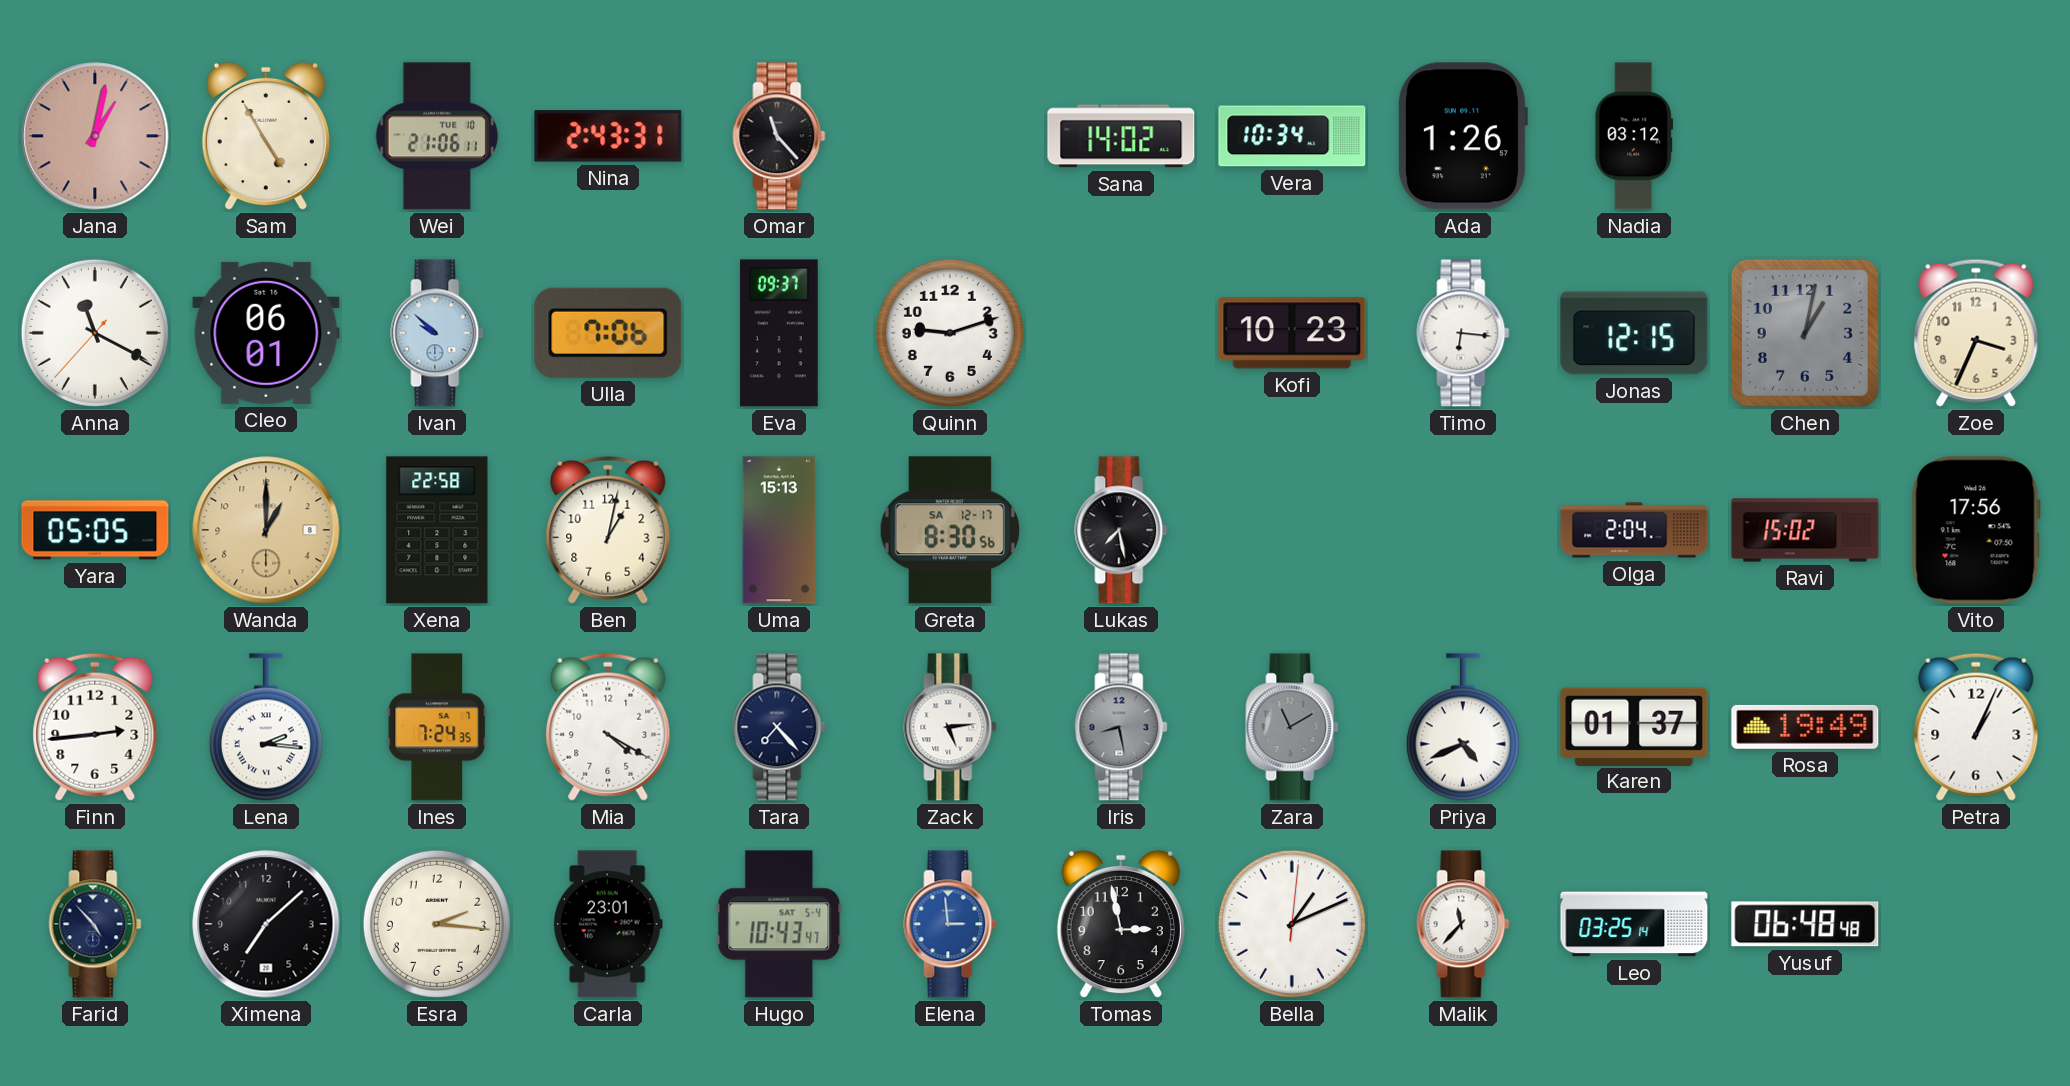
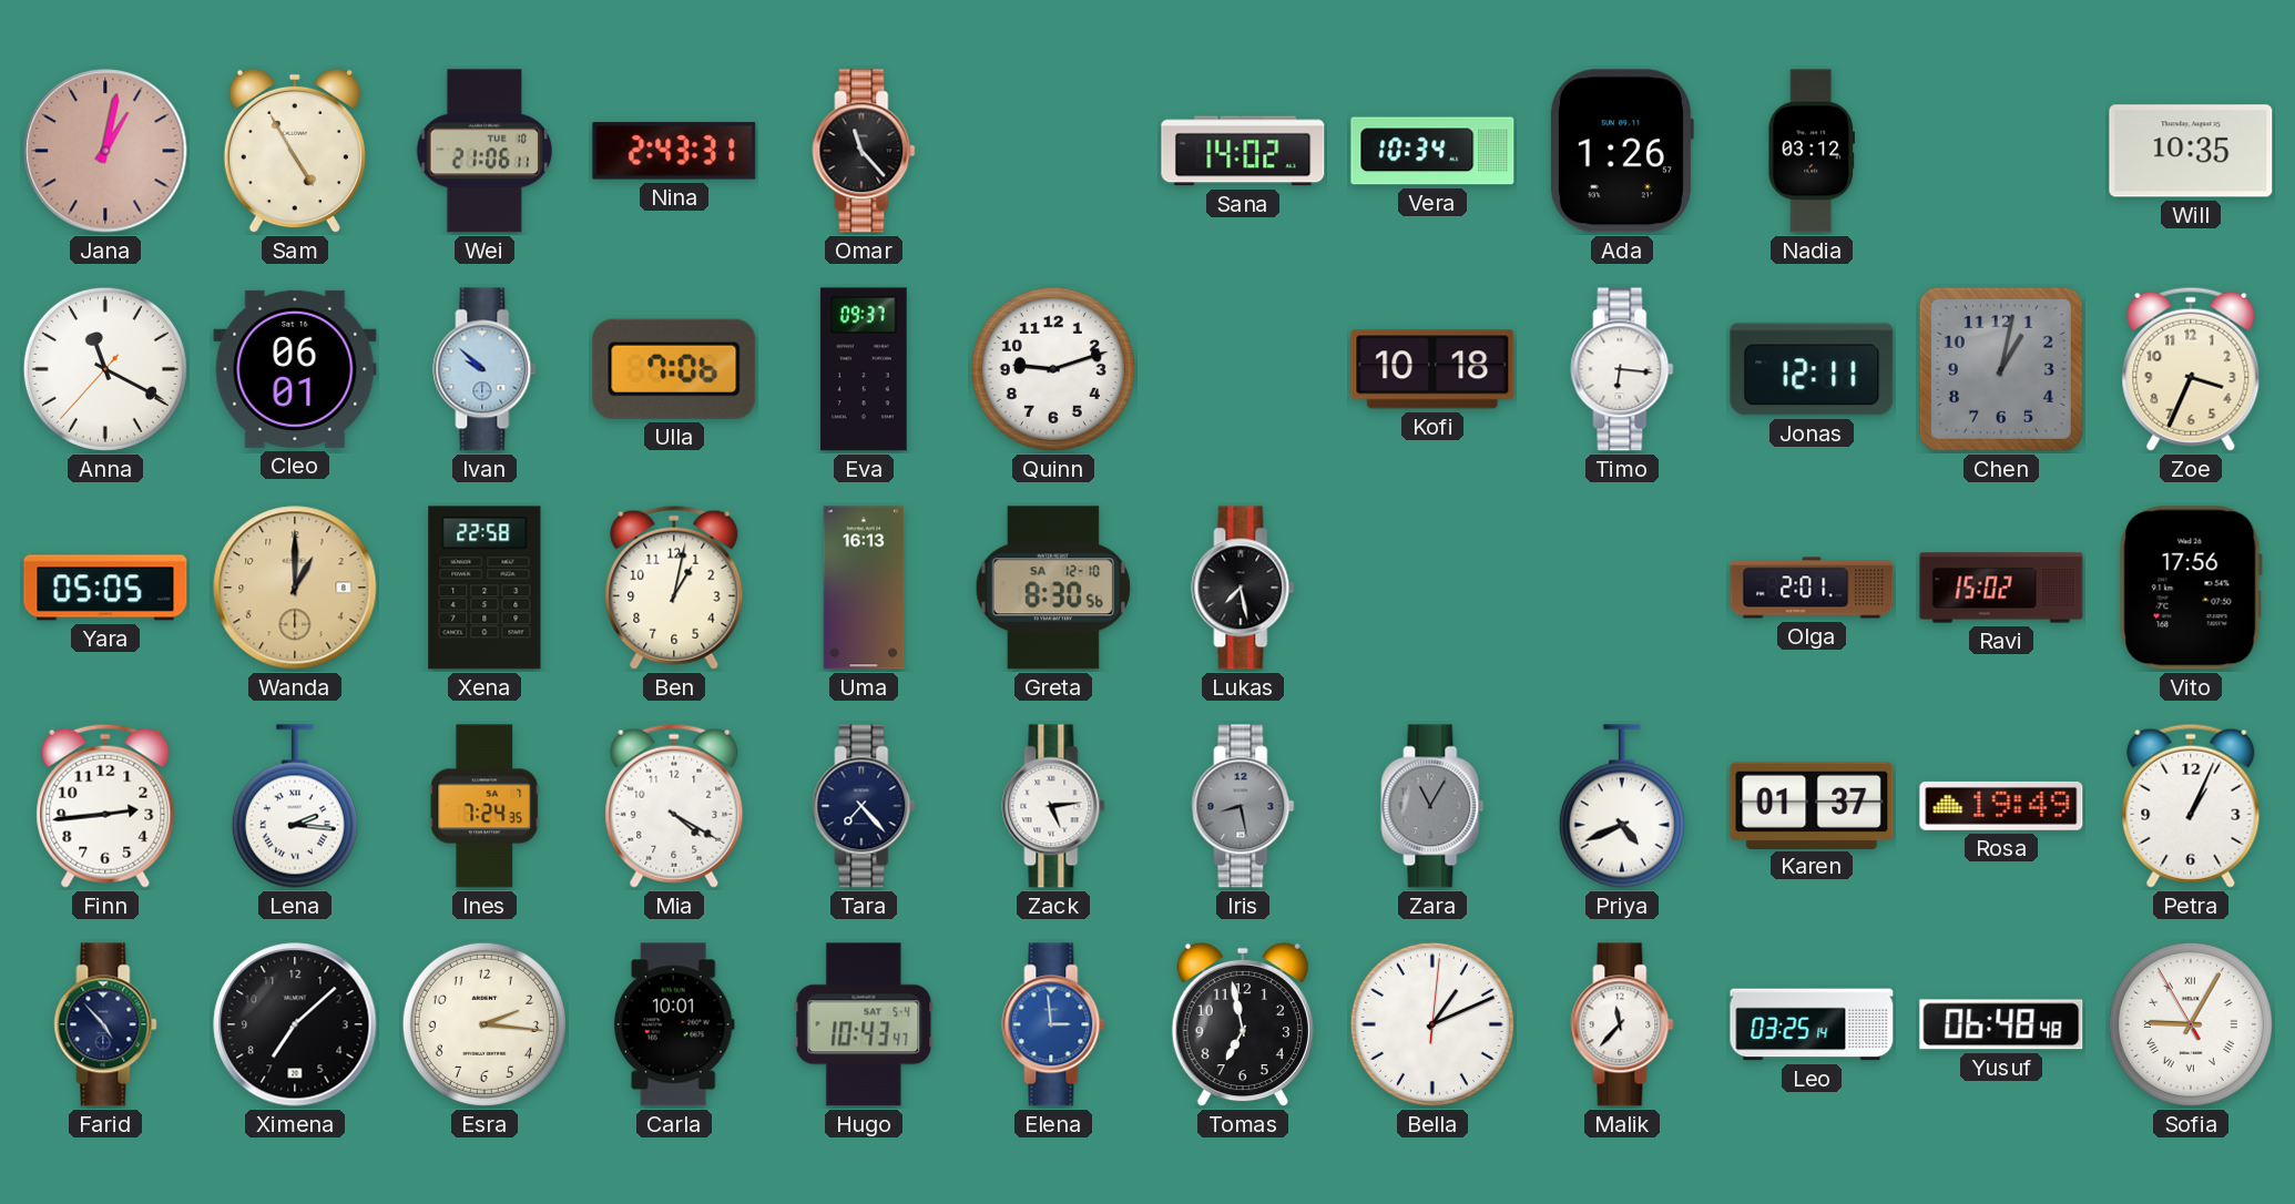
Will: none -> 10:35 (2191, 151)
Kofi: 10:23 -> 10:18 (1432, 369)
Jonas: 12:15 -> 12:11 (1812, 369)
Uma: 15:13 -> 16:13 (864, 588)
Greta date: SA 12-17 -> SA 12-10 (1053, 588)
Olga: 2:04 -> 2:01 (1812, 588)
Zara: 11:10 -> 11:05 (1432, 806)
Carla: 23:01 -> 10:01 (674, 1024)
Tomas: 2:58 -> 6:58 (1243, 1024)
Sofia: none -> 9:04 (2191, 1024)
